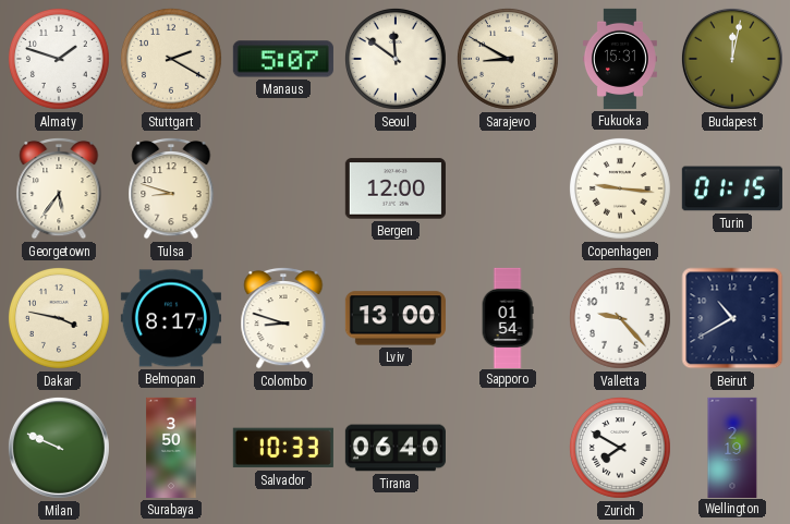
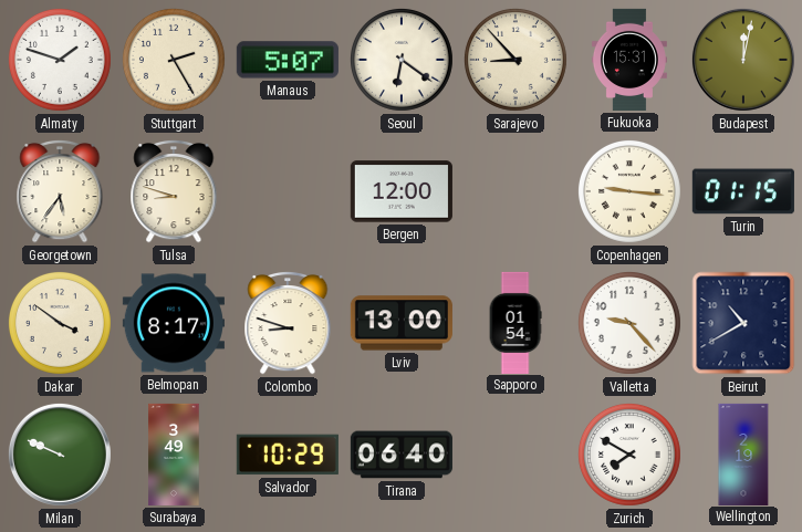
Stuttgart: 2:20 -> 2:25 (174, 60)
Seoul: 11:51 -> 6:21 (402, 60)
Sarajevo: 8:50 -> 8:53 (515, 60)
Dakar: 3:47 -> 3:51 (60, 323)
Surabaya: 3:50 -> 3:49 (174, 455)
Salvador: 10:33 -> 10:29 (288, 455)
